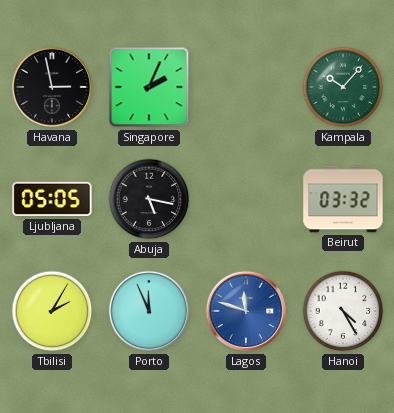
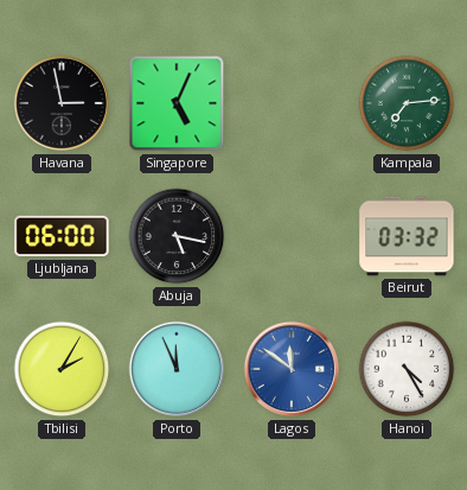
Singapore: 2:04 -> 5:04 (177, 103)
Kampala: 10:07 -> 7:14 (407, 103)
Ljubljana: 05:05 -> 06:00 (62, 236)
Lagos: 11:48 -> 11:51 (292, 369)
